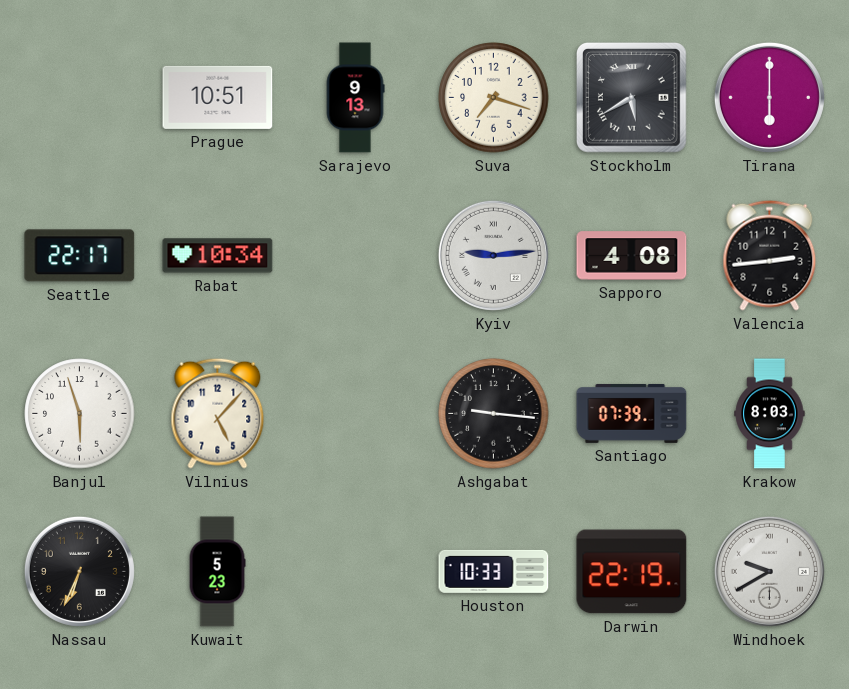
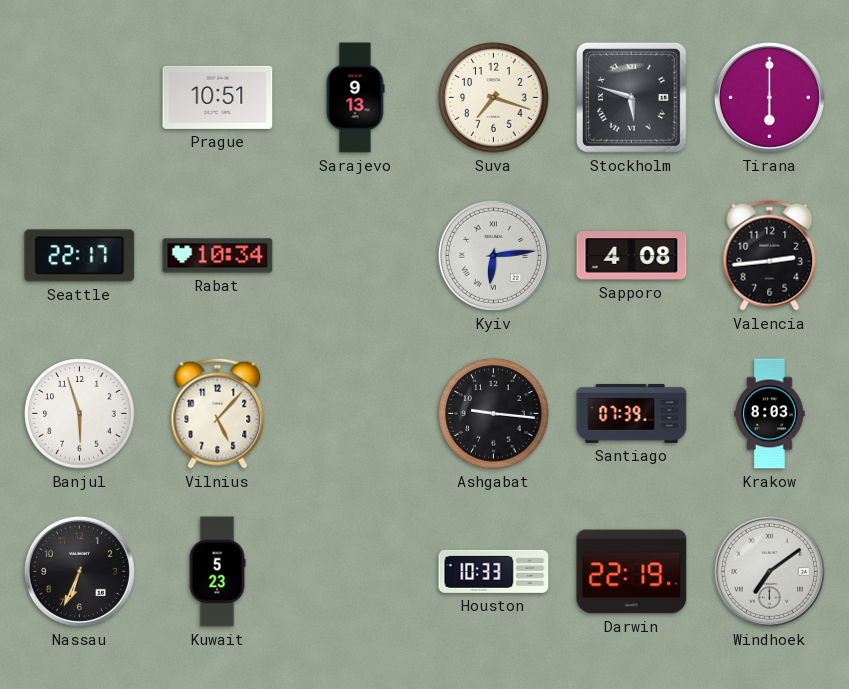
Stockholm: 5:40 -> 5:48 (632, 98)
Kyiv: 9:14 -> 6:14 (493, 255)
Windhoek: 9:40 -> 7:09 (769, 571)
